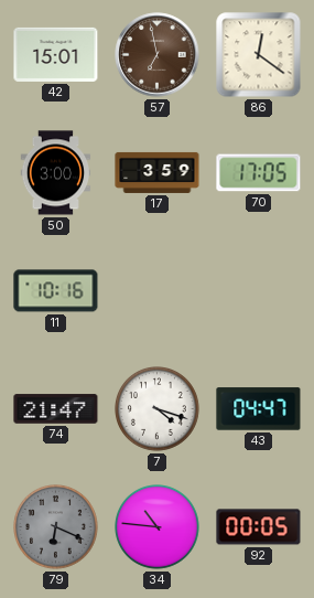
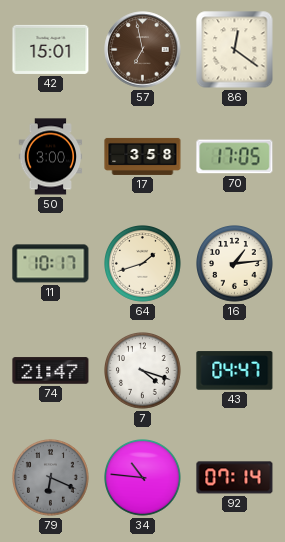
17: 3:59 -> 3:58 (143, 156)
11: 10:16 -> 10:17 (51, 264)
64: none -> 1:42 (143, 264)
16: none -> 1:14 (235, 264)
92: 00:05 -> 07:14 (235, 478)
